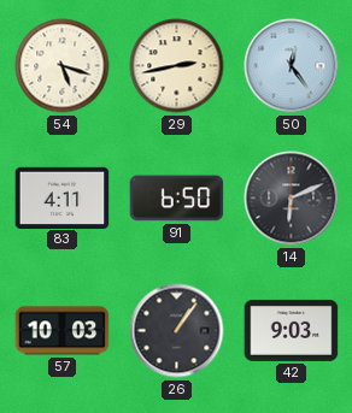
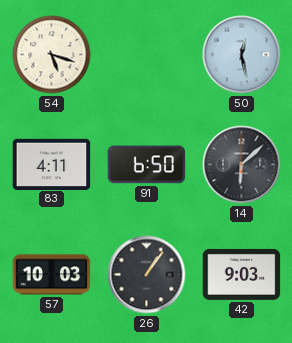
29: 2:43 -> none (177, 66)
50: 12:24 -> 12:28 (242, 55)
14: 6:11 -> 6:08 (242, 165)
